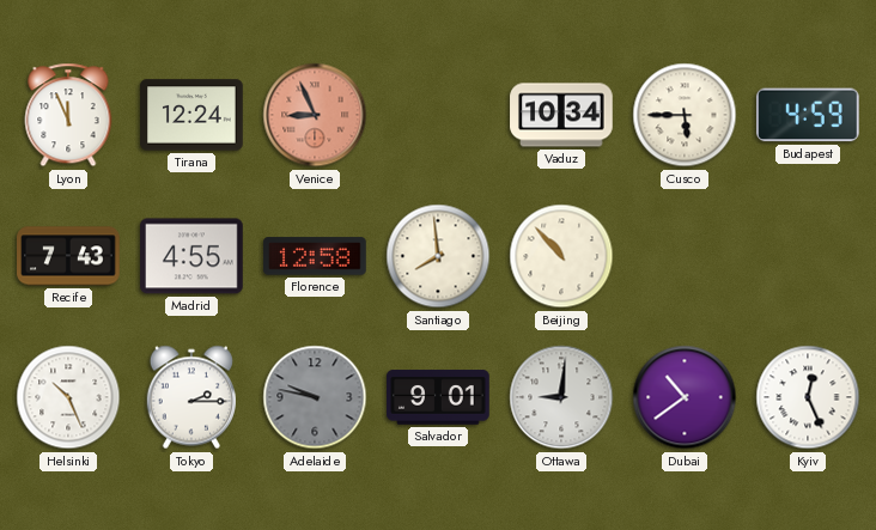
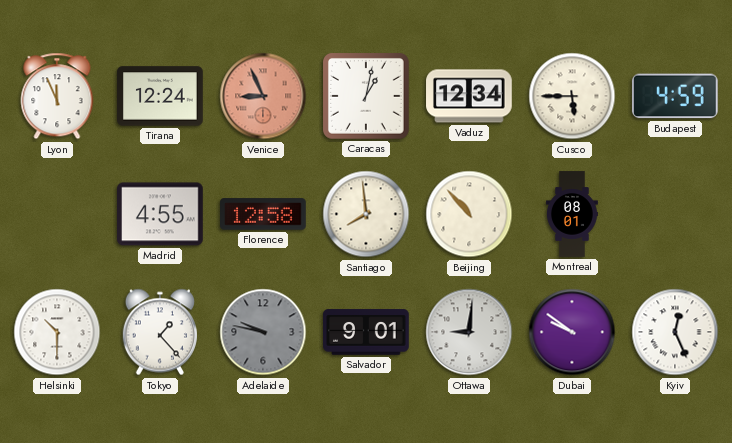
Caracas: none -> 1:02 (367, 97)
Vaduz: 10:34 -> 12:34 (469, 96)
Recife: 7:43 -> none (68, 256)
Montreal: none -> 08:01 (572, 214)
Helsinki: 10:26 -> 10:30 (57, 332)
Tokyo: 2:15 -> 1:23 (159, 332)
Dubai: 10:39 -> 9:51 (572, 332)
